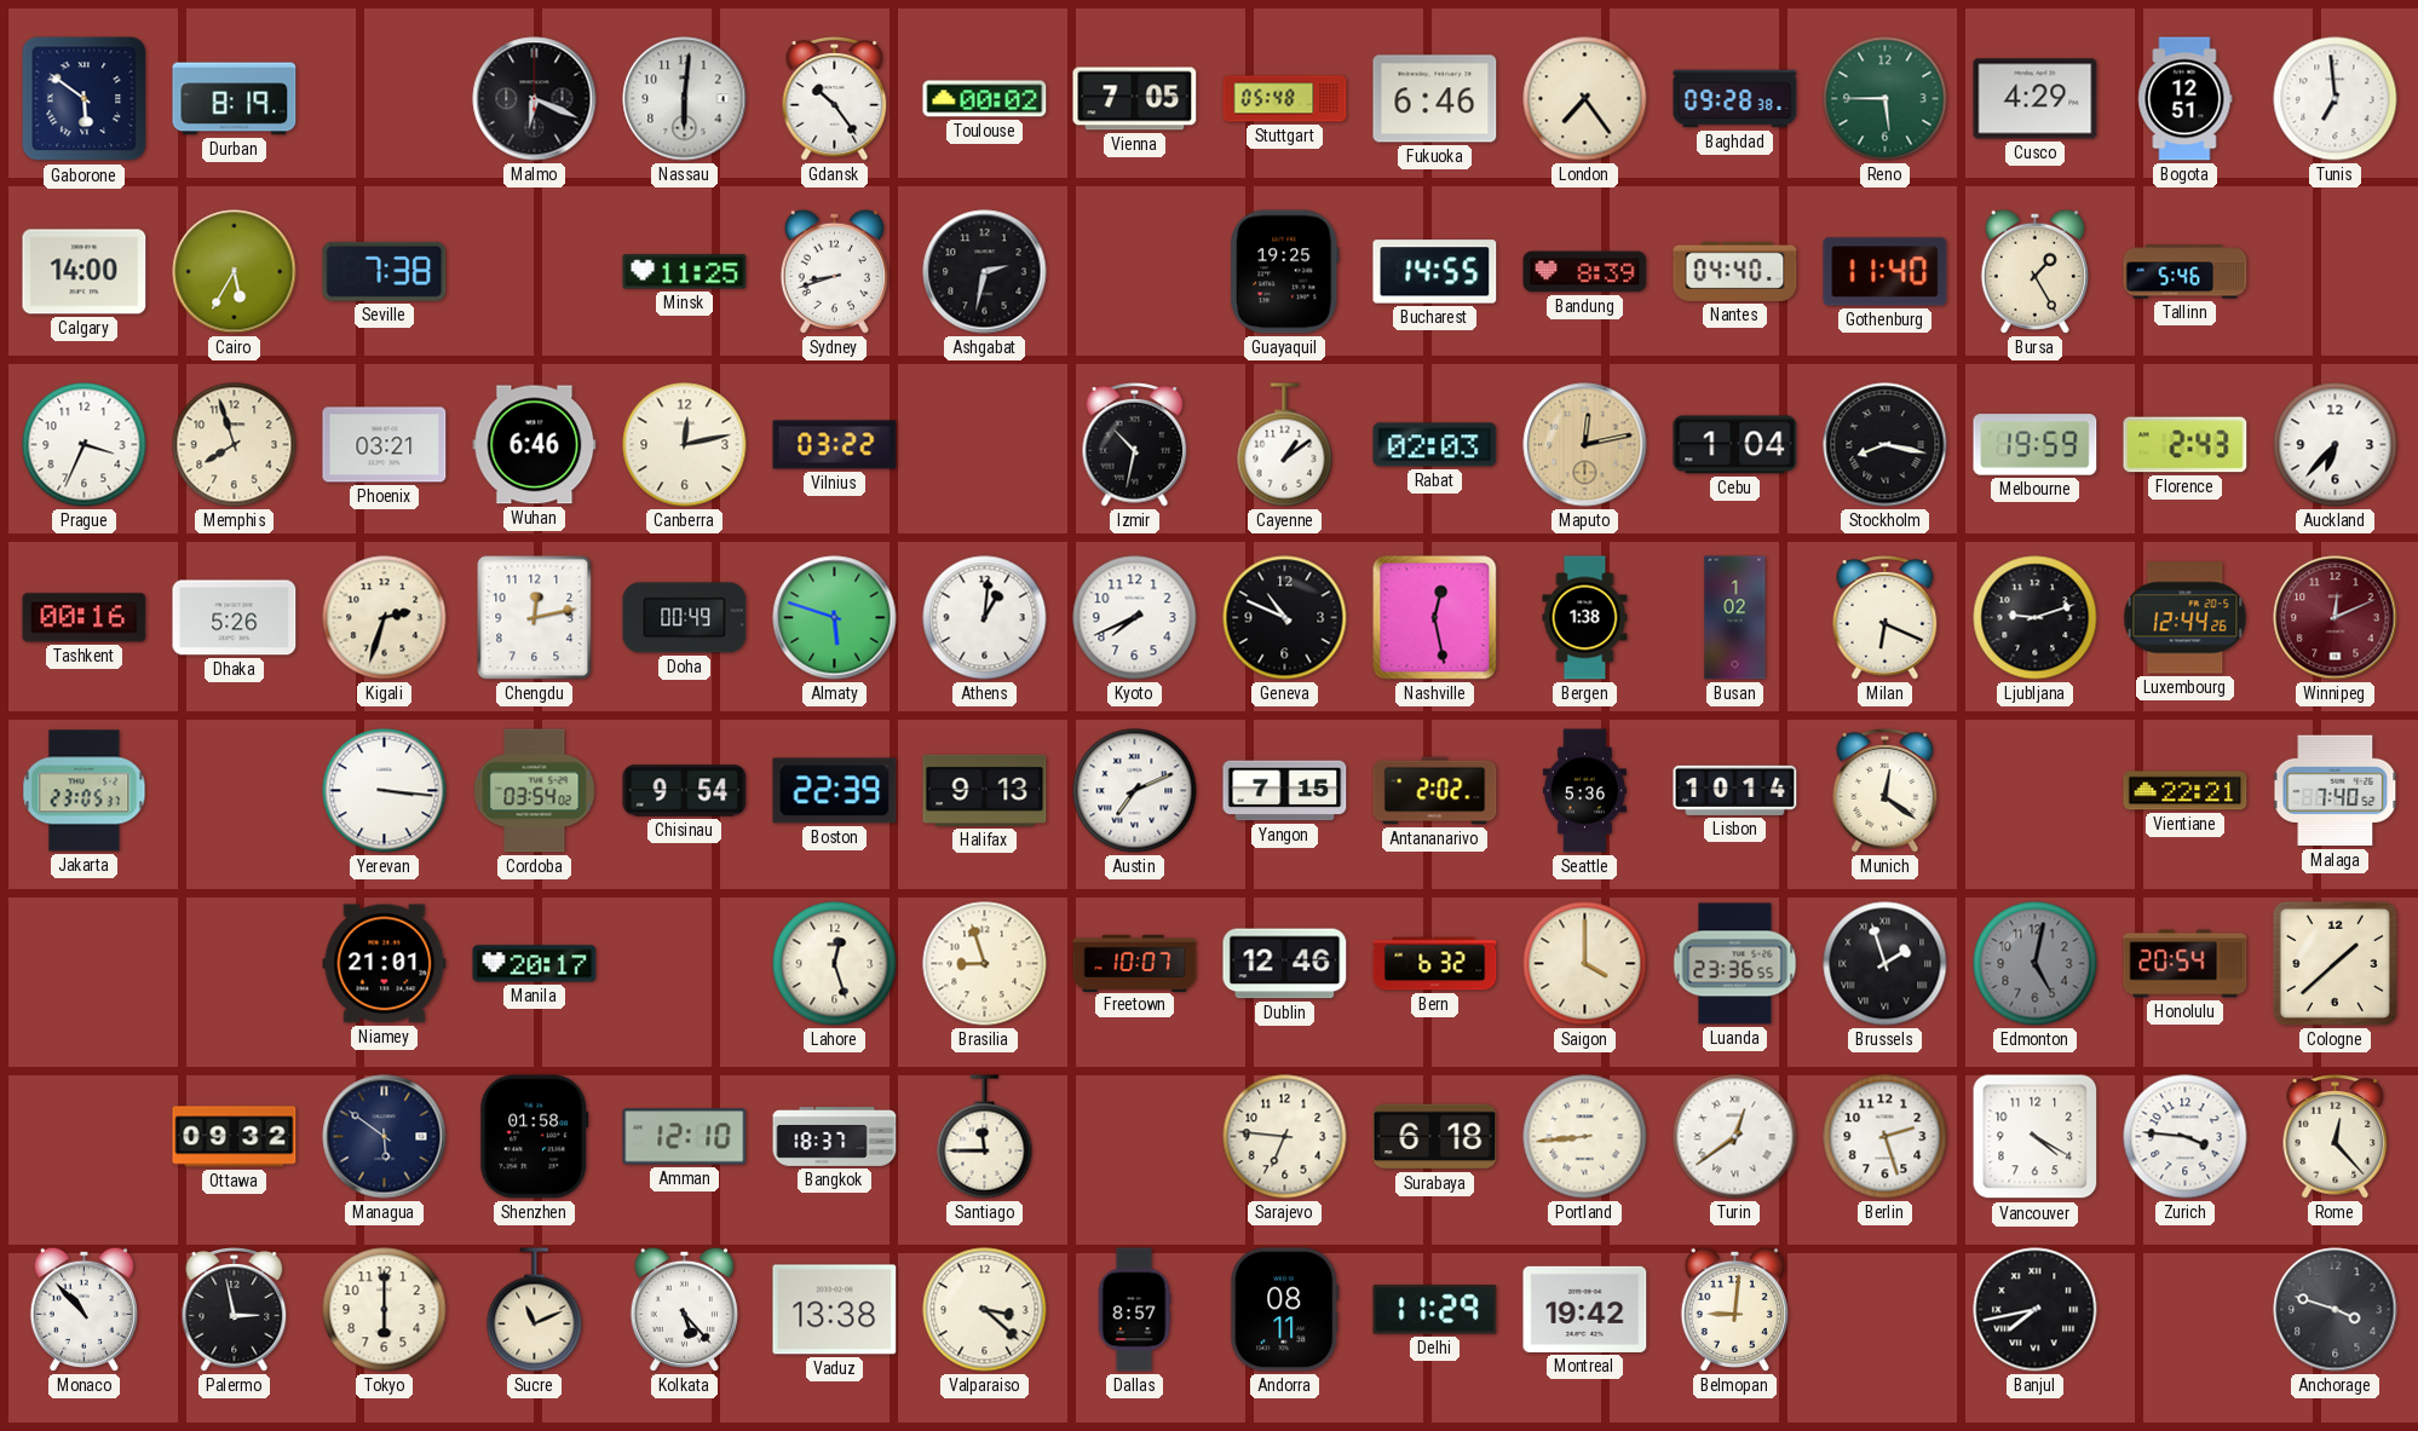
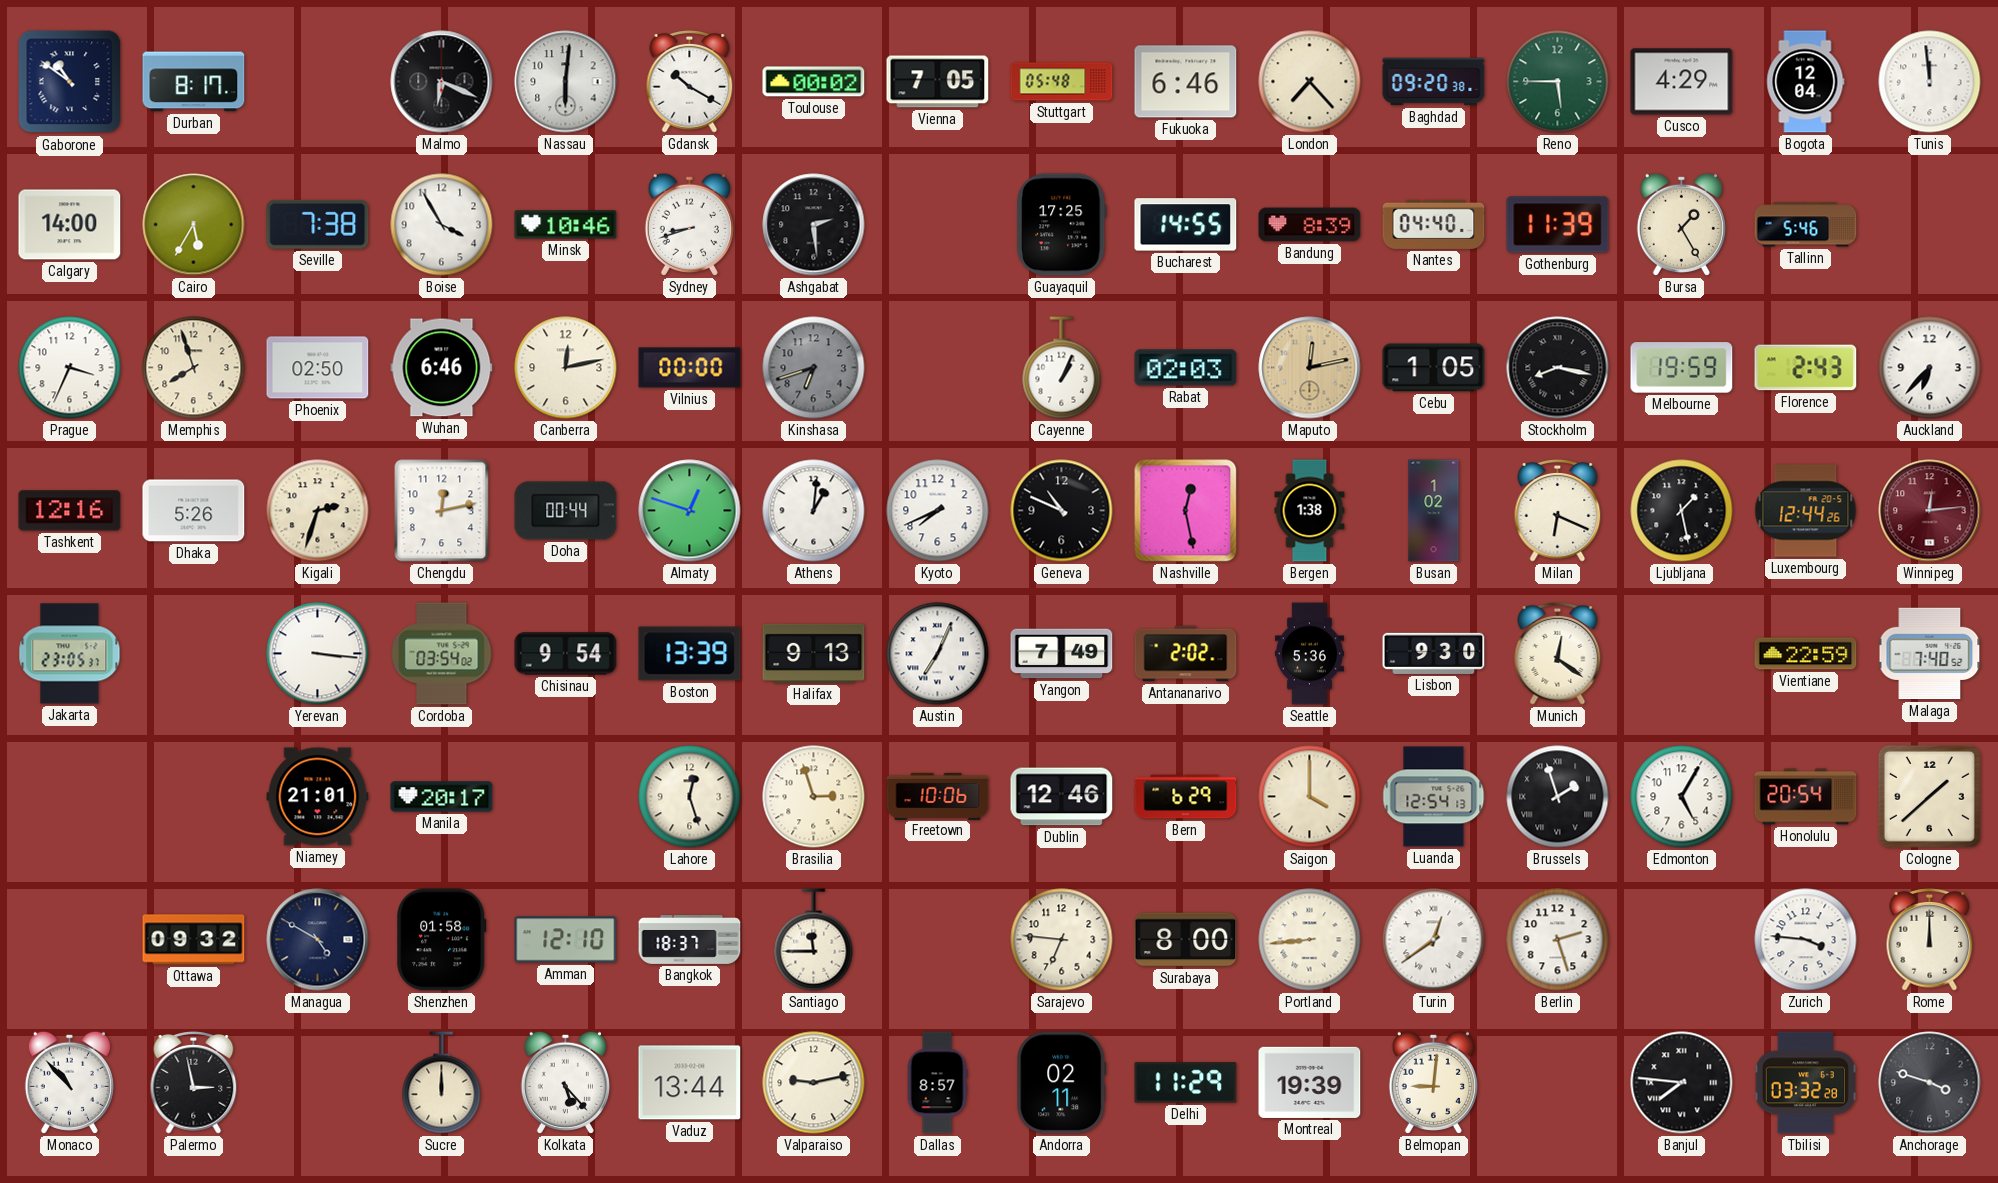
Gaborone: 5:51 -> 10:51 (70, 82)
Durban: 8:19 -> 8:17 (194, 82)
Gdansk: 10:24 -> 10:20 (690, 82)
London: 7:24 -> 7:23 (1310, 82)
Baghdad: 09:28 -> 09:20 (1434, 82)
Bogota: 12:51 -> 12:04 (1806, 82)
Tunis: 6:59 -> 11:59 (1930, 82)
Boise: none -> 3:55 (442, 225)
Minsk: 11:25 -> 10:46 (566, 225)
Ashgabat: 2:32 -> 2:29 (814, 225)
Guayaquil: 19:25 -> 17:25 (1061, 225)
Gothenburg: 11:40 -> 11:39 (1558, 225)
Phoenix: 03:21 -> 02:50 (318, 368)
Vilnius: 03:22 -> 00:00 (690, 368)
Kinshasa: none -> 6:42 (814, 368)
Izmir: 10:32 -> none (1135, 445)
Cayenne: 1:09 -> 1:04 (1062, 368)
Cebu: 1:04 -> 1:05 (1434, 368)
Tashkent: 00:16 -> 12:16 (70, 511)
Doha: 00:49 -> 00:44 (566, 511)
Almaty: 5:48 -> 12:48 (690, 511)
Ljubljana: 9:12 -> 1:28 (1682, 511)
Winnipeg: 12:11 -> 12:14 (1930, 511)
Boston: 22:39 -> 13:39 (690, 654)
Austin: 7:11 -> 7:04 (938, 654)
Yangon: 7:15 -> 7:49 (1062, 654)
Lisbon: 10:14 -> 9:30 (1434, 653)
Vientiane: 22:21 -> 22:59 (1806, 654)
Brasilia: 8:57 -> 2:57 (814, 797)
Freetown: 10:07 -> 10:06 (938, 796)
Bern: 6:32 -> 6:29 (1186, 797)
Luanda: 23:36 -> 12:54 (1434, 797)
Edmonton: 5:02 -> 5:05 (1682, 797)
Edmonton dial: grey -> white (1682, 797)
Managua: 5:51 -> 4:50 (318, 940)
Surabaya: 6:18 -> 8:00 (1186, 940)
Vancouver: 4:20 -> none (2036, 1137)
Rome: 12:23 -> 12:00 (1930, 940)
Tokyo: 6:00 -> none (385, 1310)
Sucre: 11:11 -> 12:00 (442, 1083)
Vaduz: 13:38 -> 13:44 (690, 1083)
Valparaiso: 3:22 -> 9:13 (814, 1083)
Andorra: 08:11 -> 02:11 (1062, 1083)
Montreal: 19:42 -> 19:39 (1310, 1082)
Banjul: 7:43 -> 7:46 (1682, 1083)
Tbilisi: none -> 03:32 (1805, 1083)
